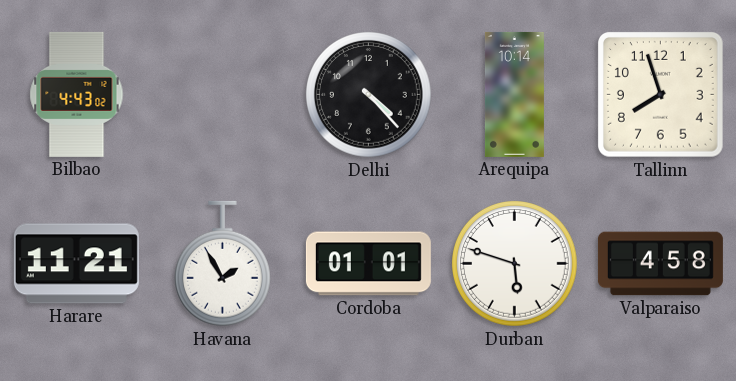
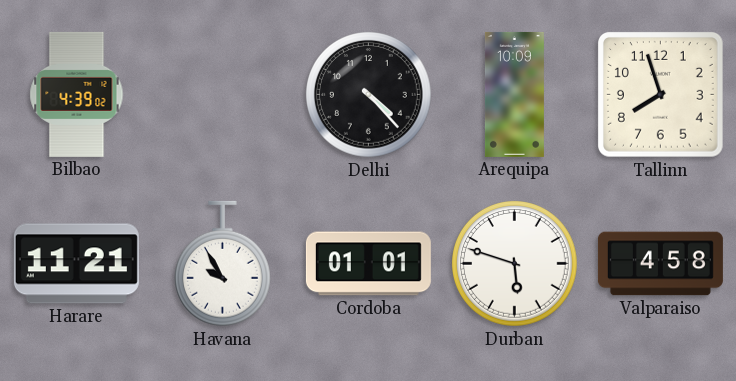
Bilbao: 4:43 -> 4:39 (77, 94)
Arequipa: 10:14 -> 10:09 (514, 94)
Havana: 1:55 -> 9:55 (222, 264)
